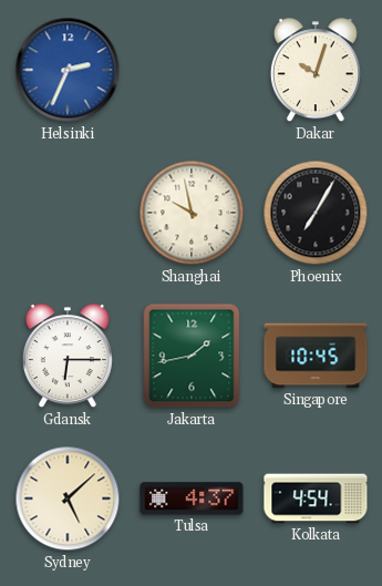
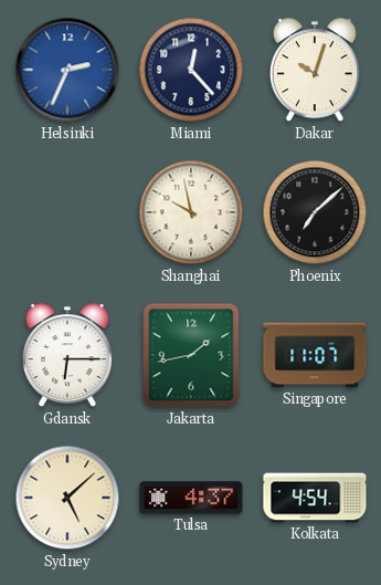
Miami: none -> 12:23 (191, 70)
Phoenix: 7:05 -> 7:08 (315, 212)
Singapore: 10:45 -> 11:07 (315, 355)
